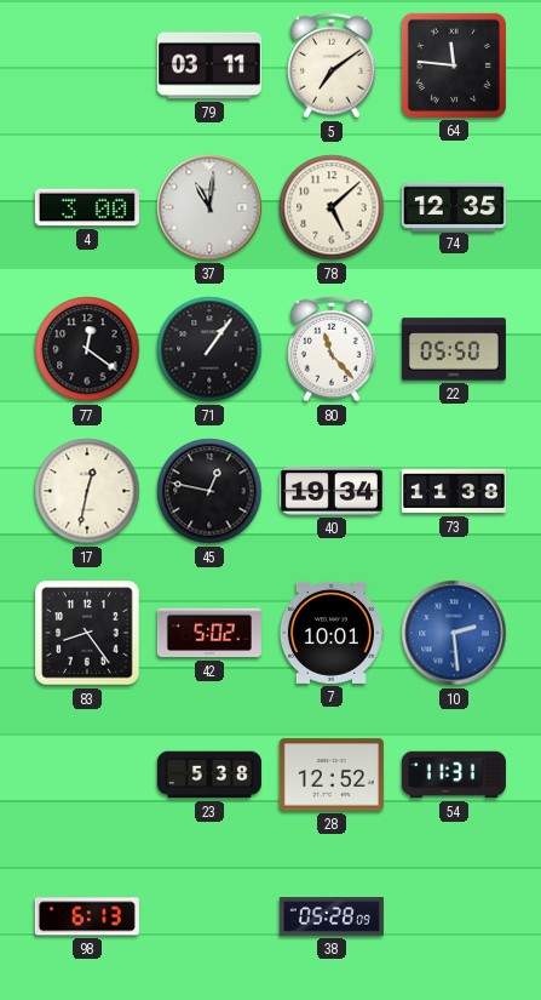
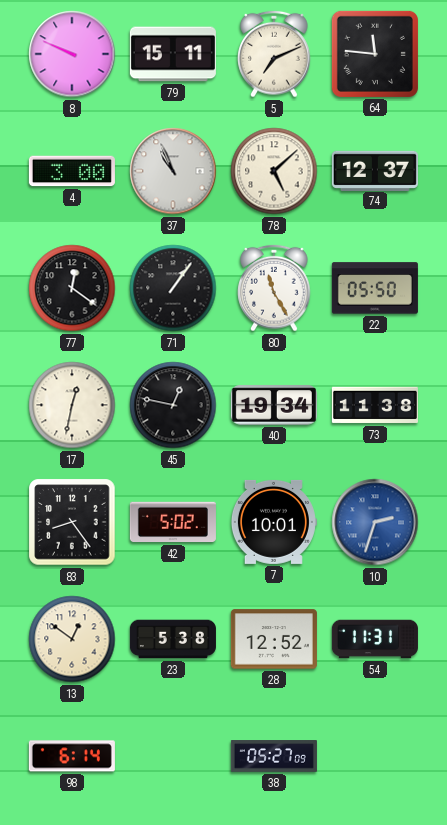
8: none -> 9:49 (72, 54)
79: 03:11 -> 15:11 (173, 54)
5: 7:09 -> 7:11 (274, 54)
37: 11:01 -> 10:56 (173, 171)
74: 12:35 -> 12:37 (375, 170)
80: 11:23 -> 11:25 (274, 288)
10: 2:29 -> 2:33 (375, 522)
13: none -> 12:51 (72, 639)
98: 6:13 -> 6:14 (72, 756)
38: 05:28 -> 05:27 (274, 756)
